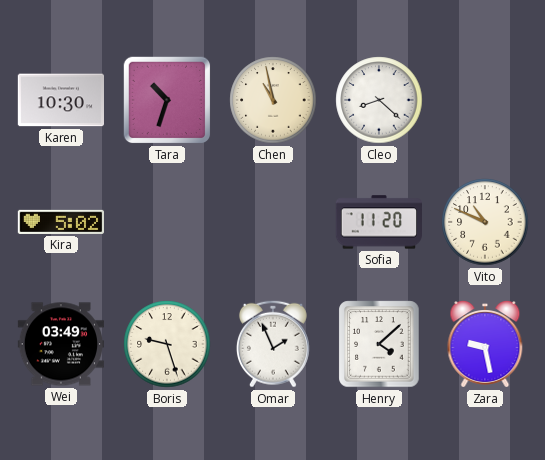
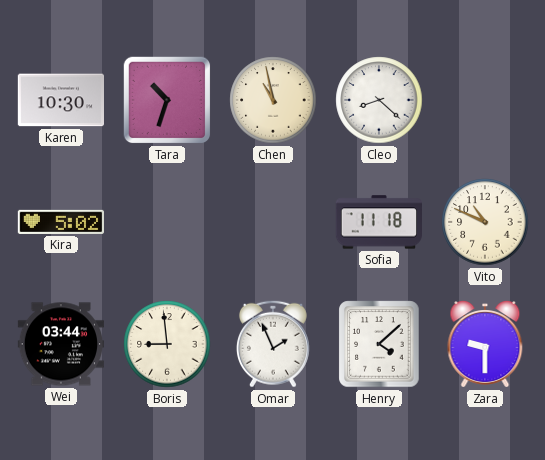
Sofia: 11:20 -> 11:18 (379, 222)
Wei: 03:49 -> 03:44 (60, 344)
Boris: 9:27 -> 8:59 (167, 344)
Zara: 9:28 -> 9:30 (485, 345)
